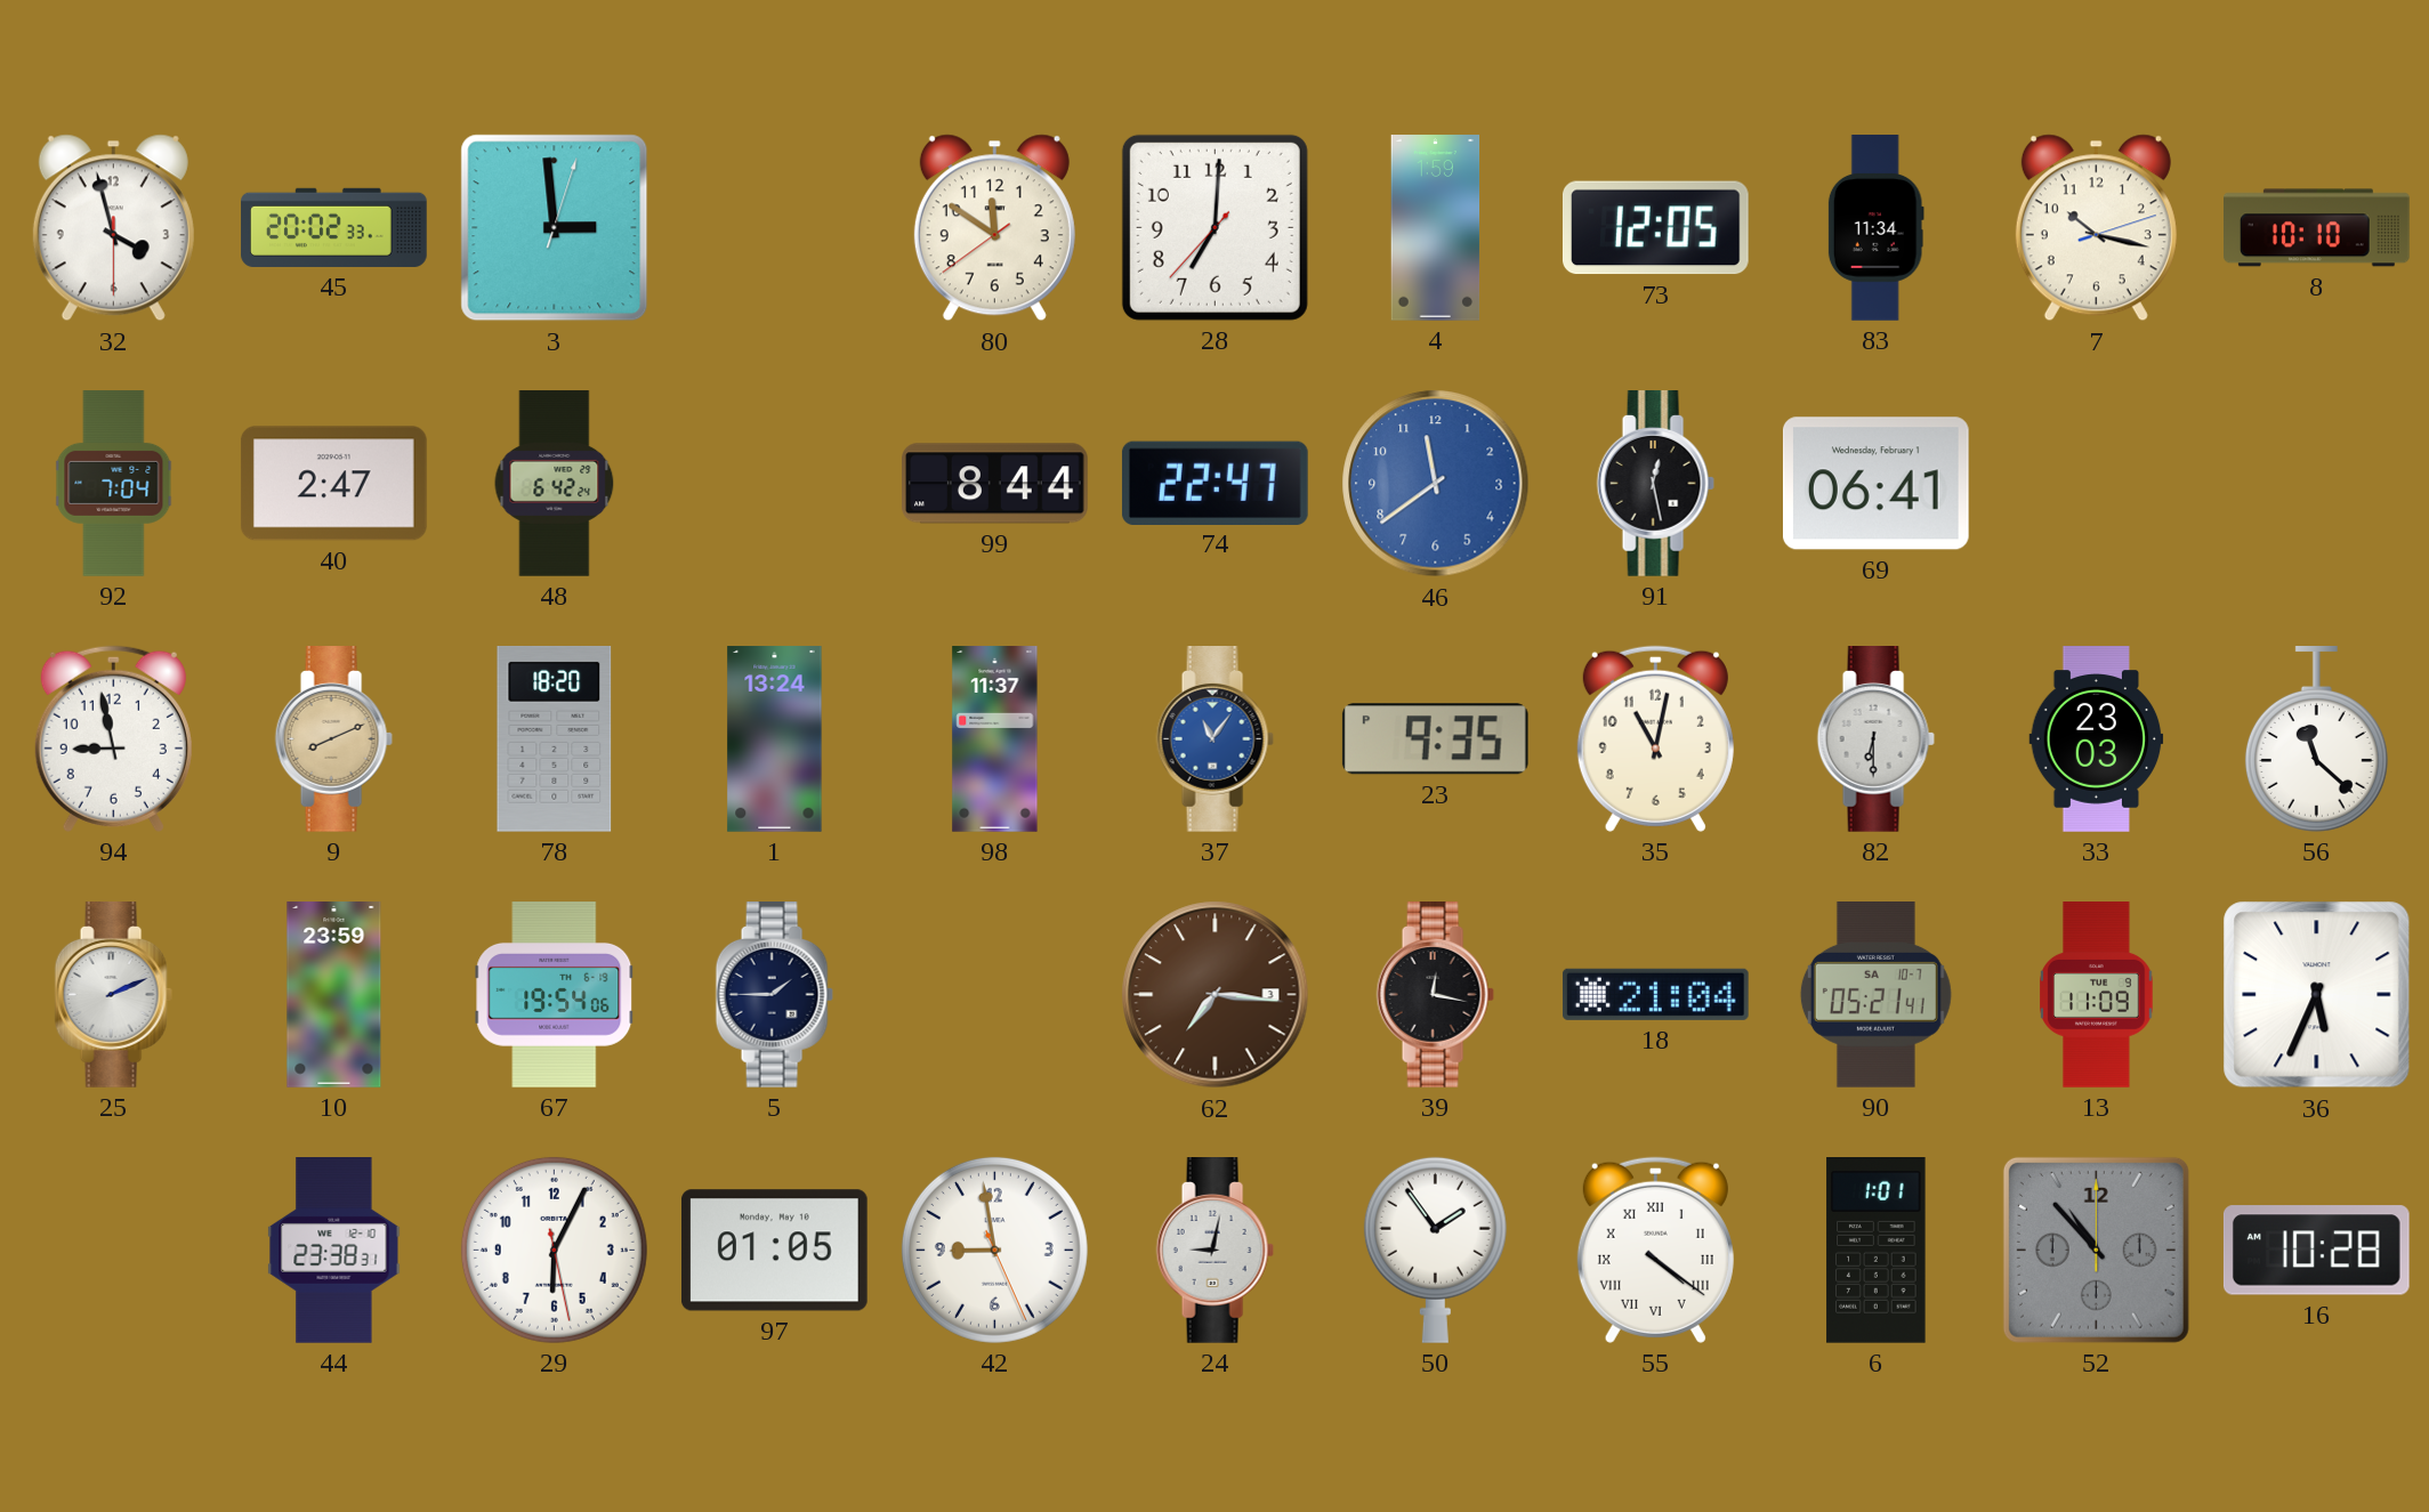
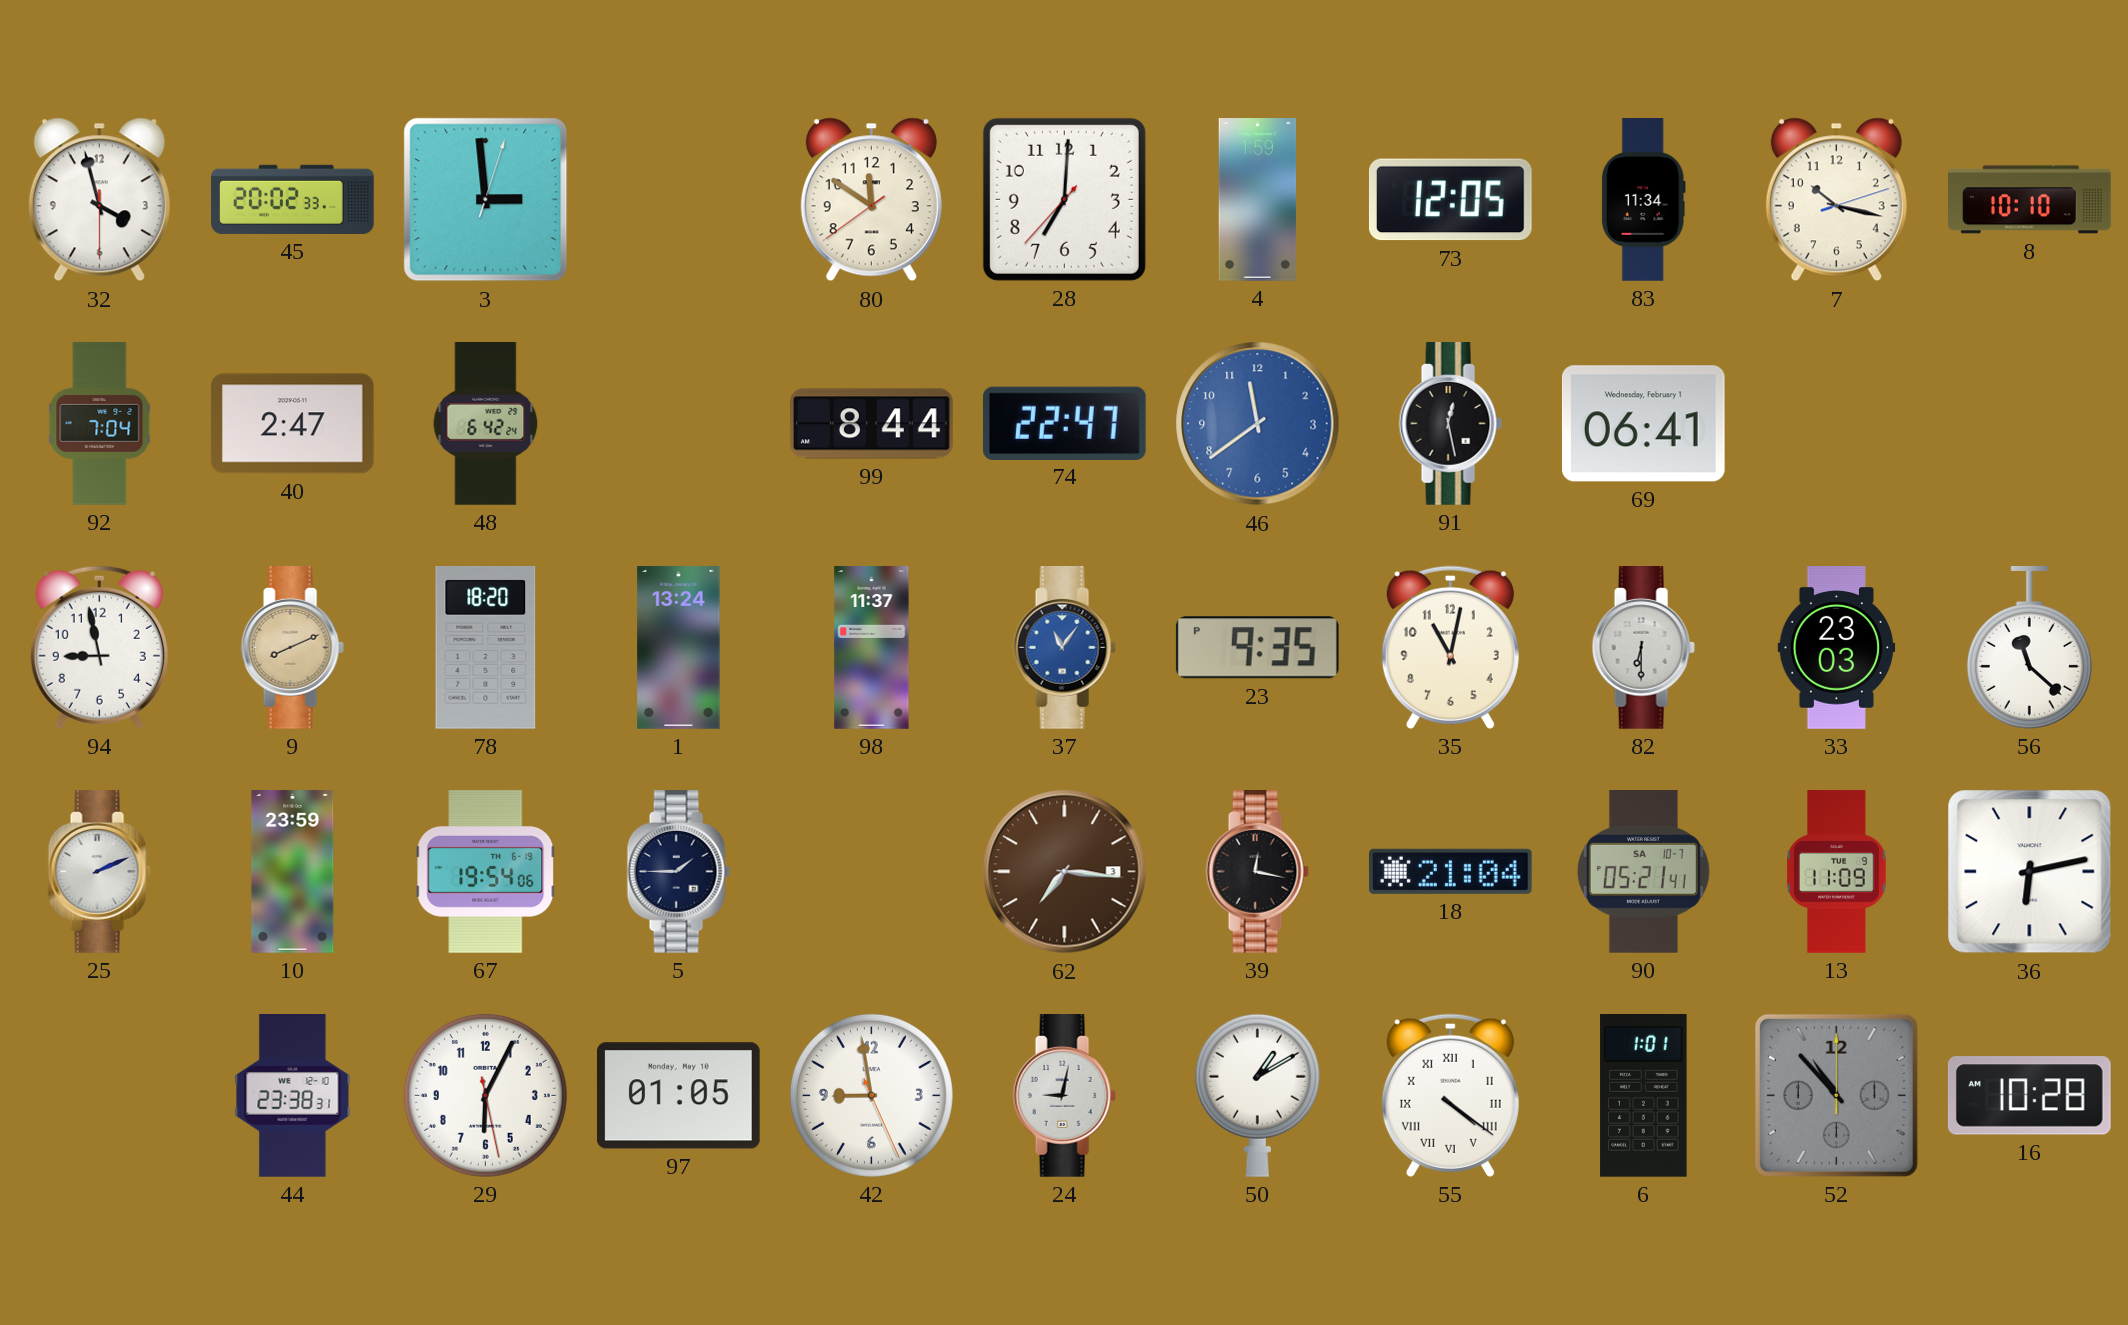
36: 5:34 -> 6:13 (2030, 872)
50: 1:54 -> 1:10 (1257, 1095)
